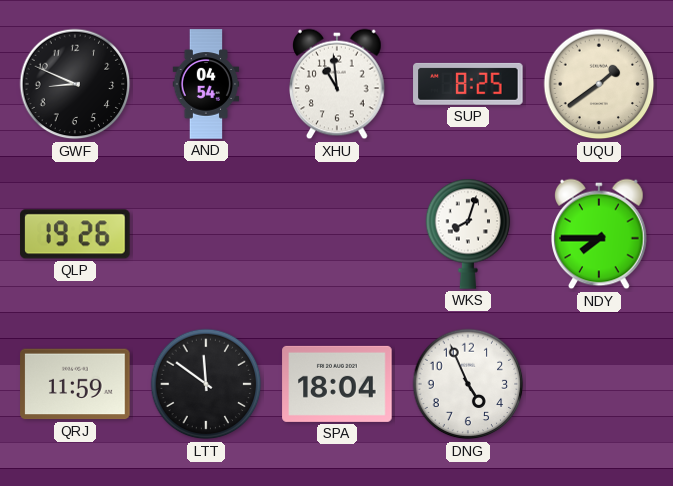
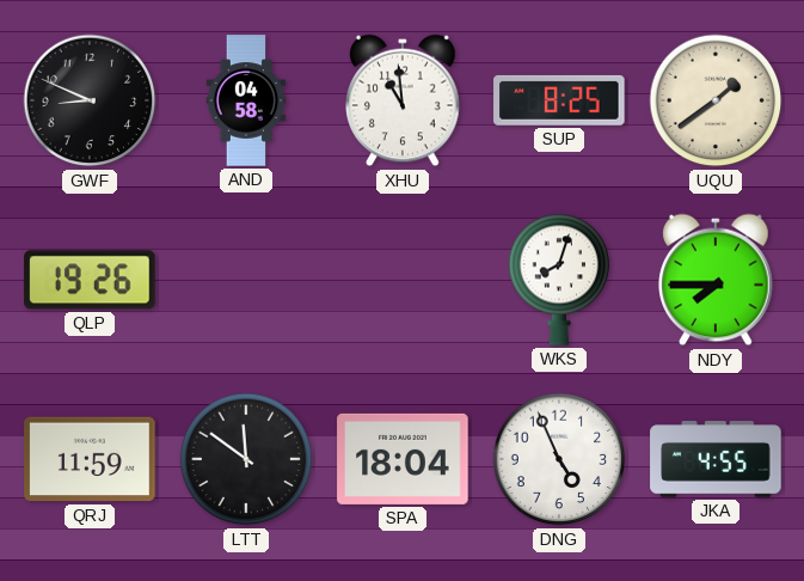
AND: 04:54 -> 04:58 (246, 100)
JKA: none -> 4:55 (716, 459)
